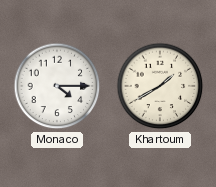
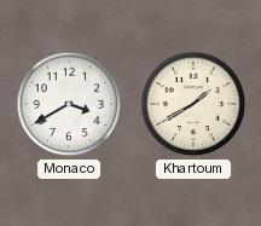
Monaco: 4:15 -> 3:40 (69, 104)
